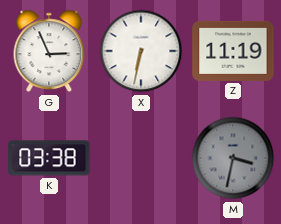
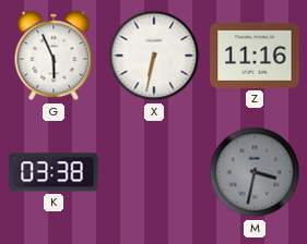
G: 2:56 -> 5:56 (54, 56)
Z: 11:19 -> 11:16 (255, 56)
